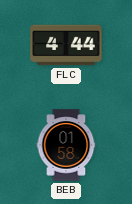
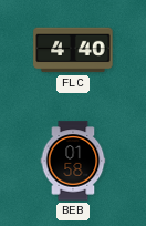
FLC: 4:44 -> 4:40 (73, 50)
